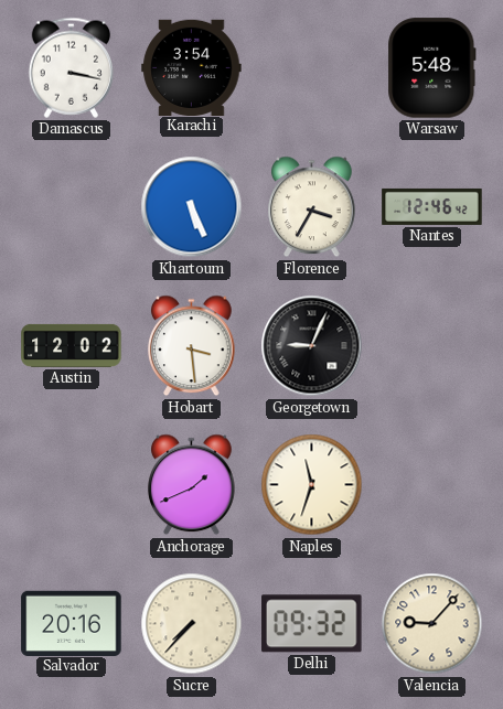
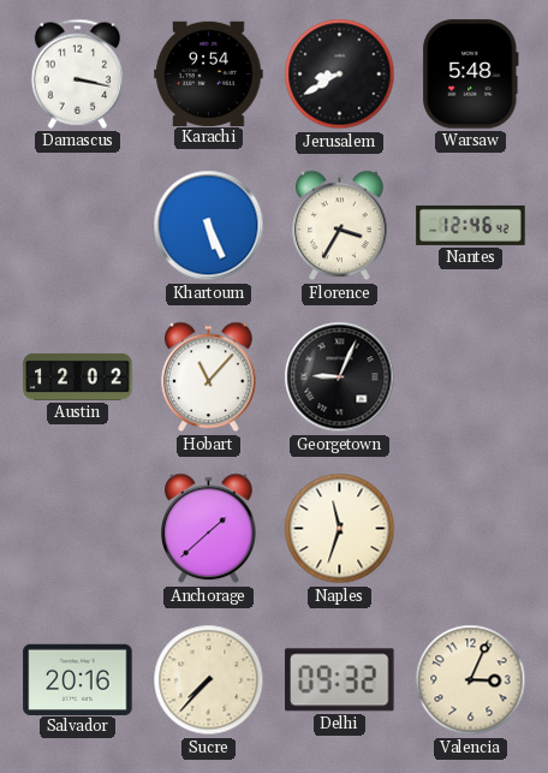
Karachi: 3:54 -> 9:54 (209, 73)
Jerusalem: none -> 8:40 (340, 75)
Hobart: 3:29 -> 11:07 (209, 377)
Anchorage: 1:41 -> 1:38 (209, 529)
Valencia: 9:07 -> 3:04 (471, 680)
